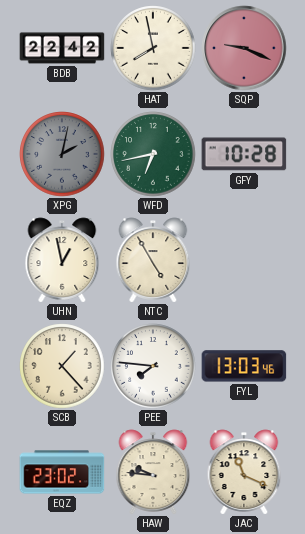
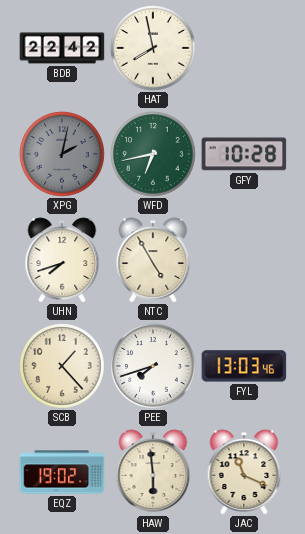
SQP: 9:19 -> none (244, 48)
UHN: 12:58 -> 7:42 (62, 260)
PEE: 7:46 -> 7:42 (153, 366)
EQZ: 23:02 -> 19:02 (62, 472)
HAW: 9:46 -> 5:59 (153, 472)
